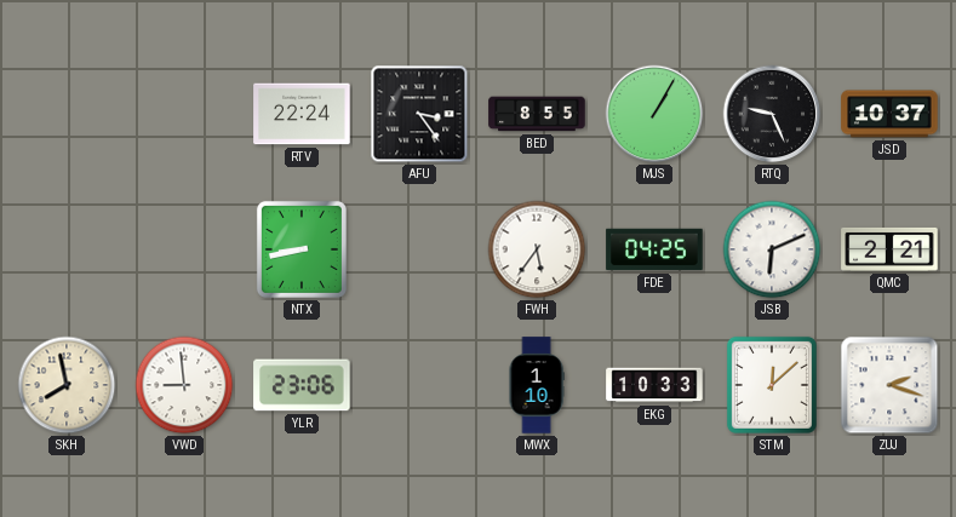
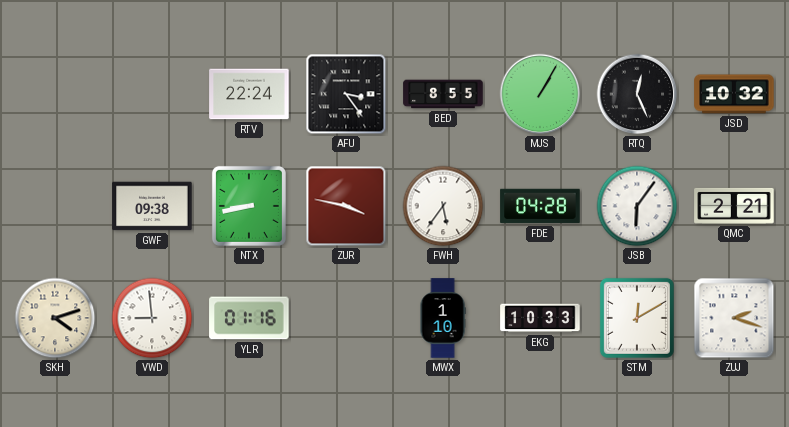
RTQ: 9:26 -> 12:26 (637, 94)
JSD: 10:37 -> 10:32 (734, 94)
GWF: none -> 09:38 (152, 206)
ZUR: none -> 3:47 (346, 206)
FDE: 04:25 -> 04:28 (540, 206)
JSB: 6:11 -> 6:06 (637, 206)
SKH: 7:58 -> 4:12 (55, 318)
YLR: 23:06 -> 01:16 (249, 318)
STM: 12:08 -> 12:10 (637, 318)
